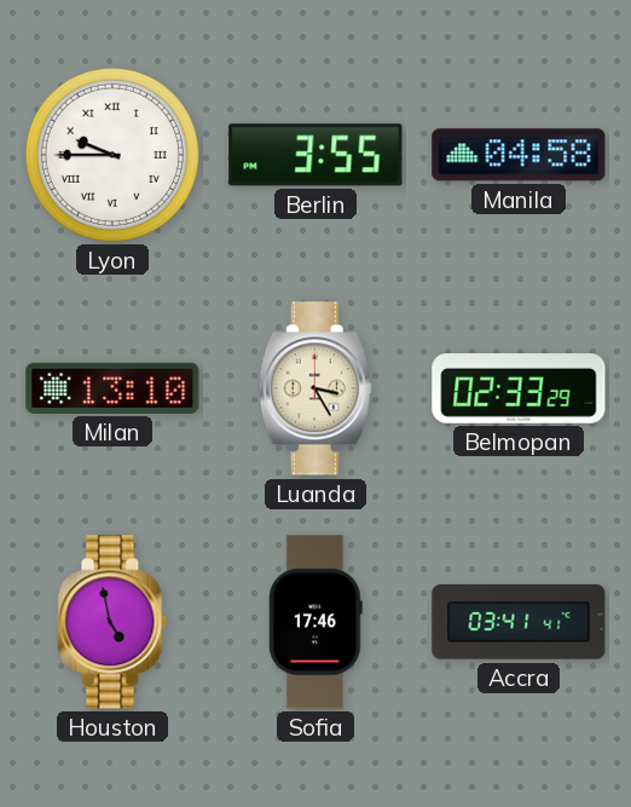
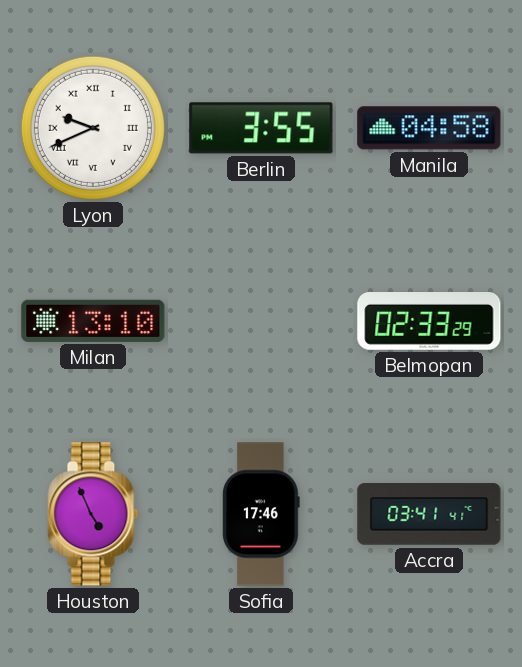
Lyon: 9:45 -> 9:41 (93, 128)
Luanda: 3:25 -> none (315, 388)
Houston: 4:58 -> 4:56 (93, 514)
